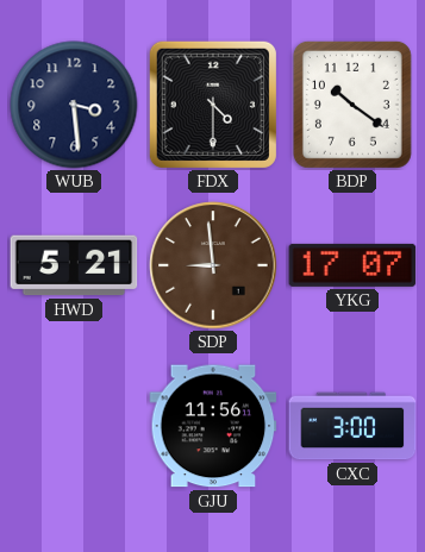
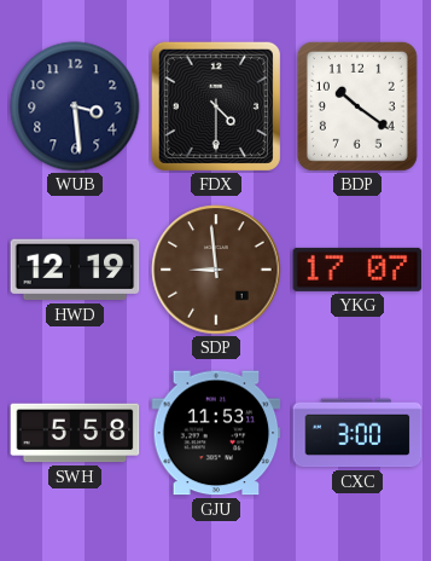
HWD: 5:21 -> 12:19 (75, 270)
SWH: none -> 5:58 (75, 433)
GJU: 11:56 -> 11:53 (216, 433)
